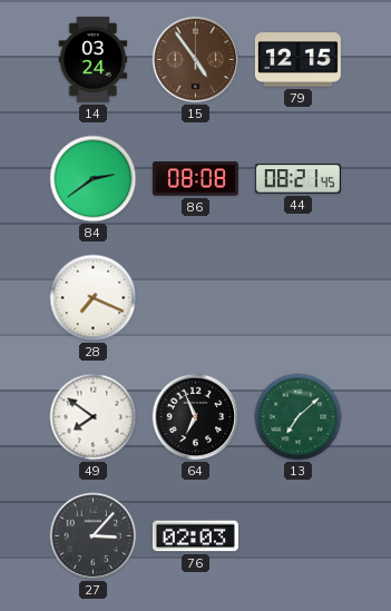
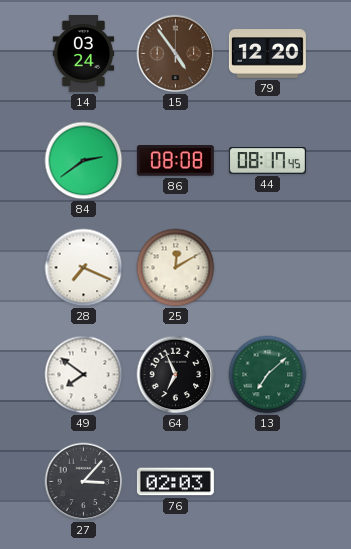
79: 12:15 -> 12:20 (267, 54)
44: 08:21 -> 08:17 (267, 161)
25: none -> 12:10 (176, 268)
